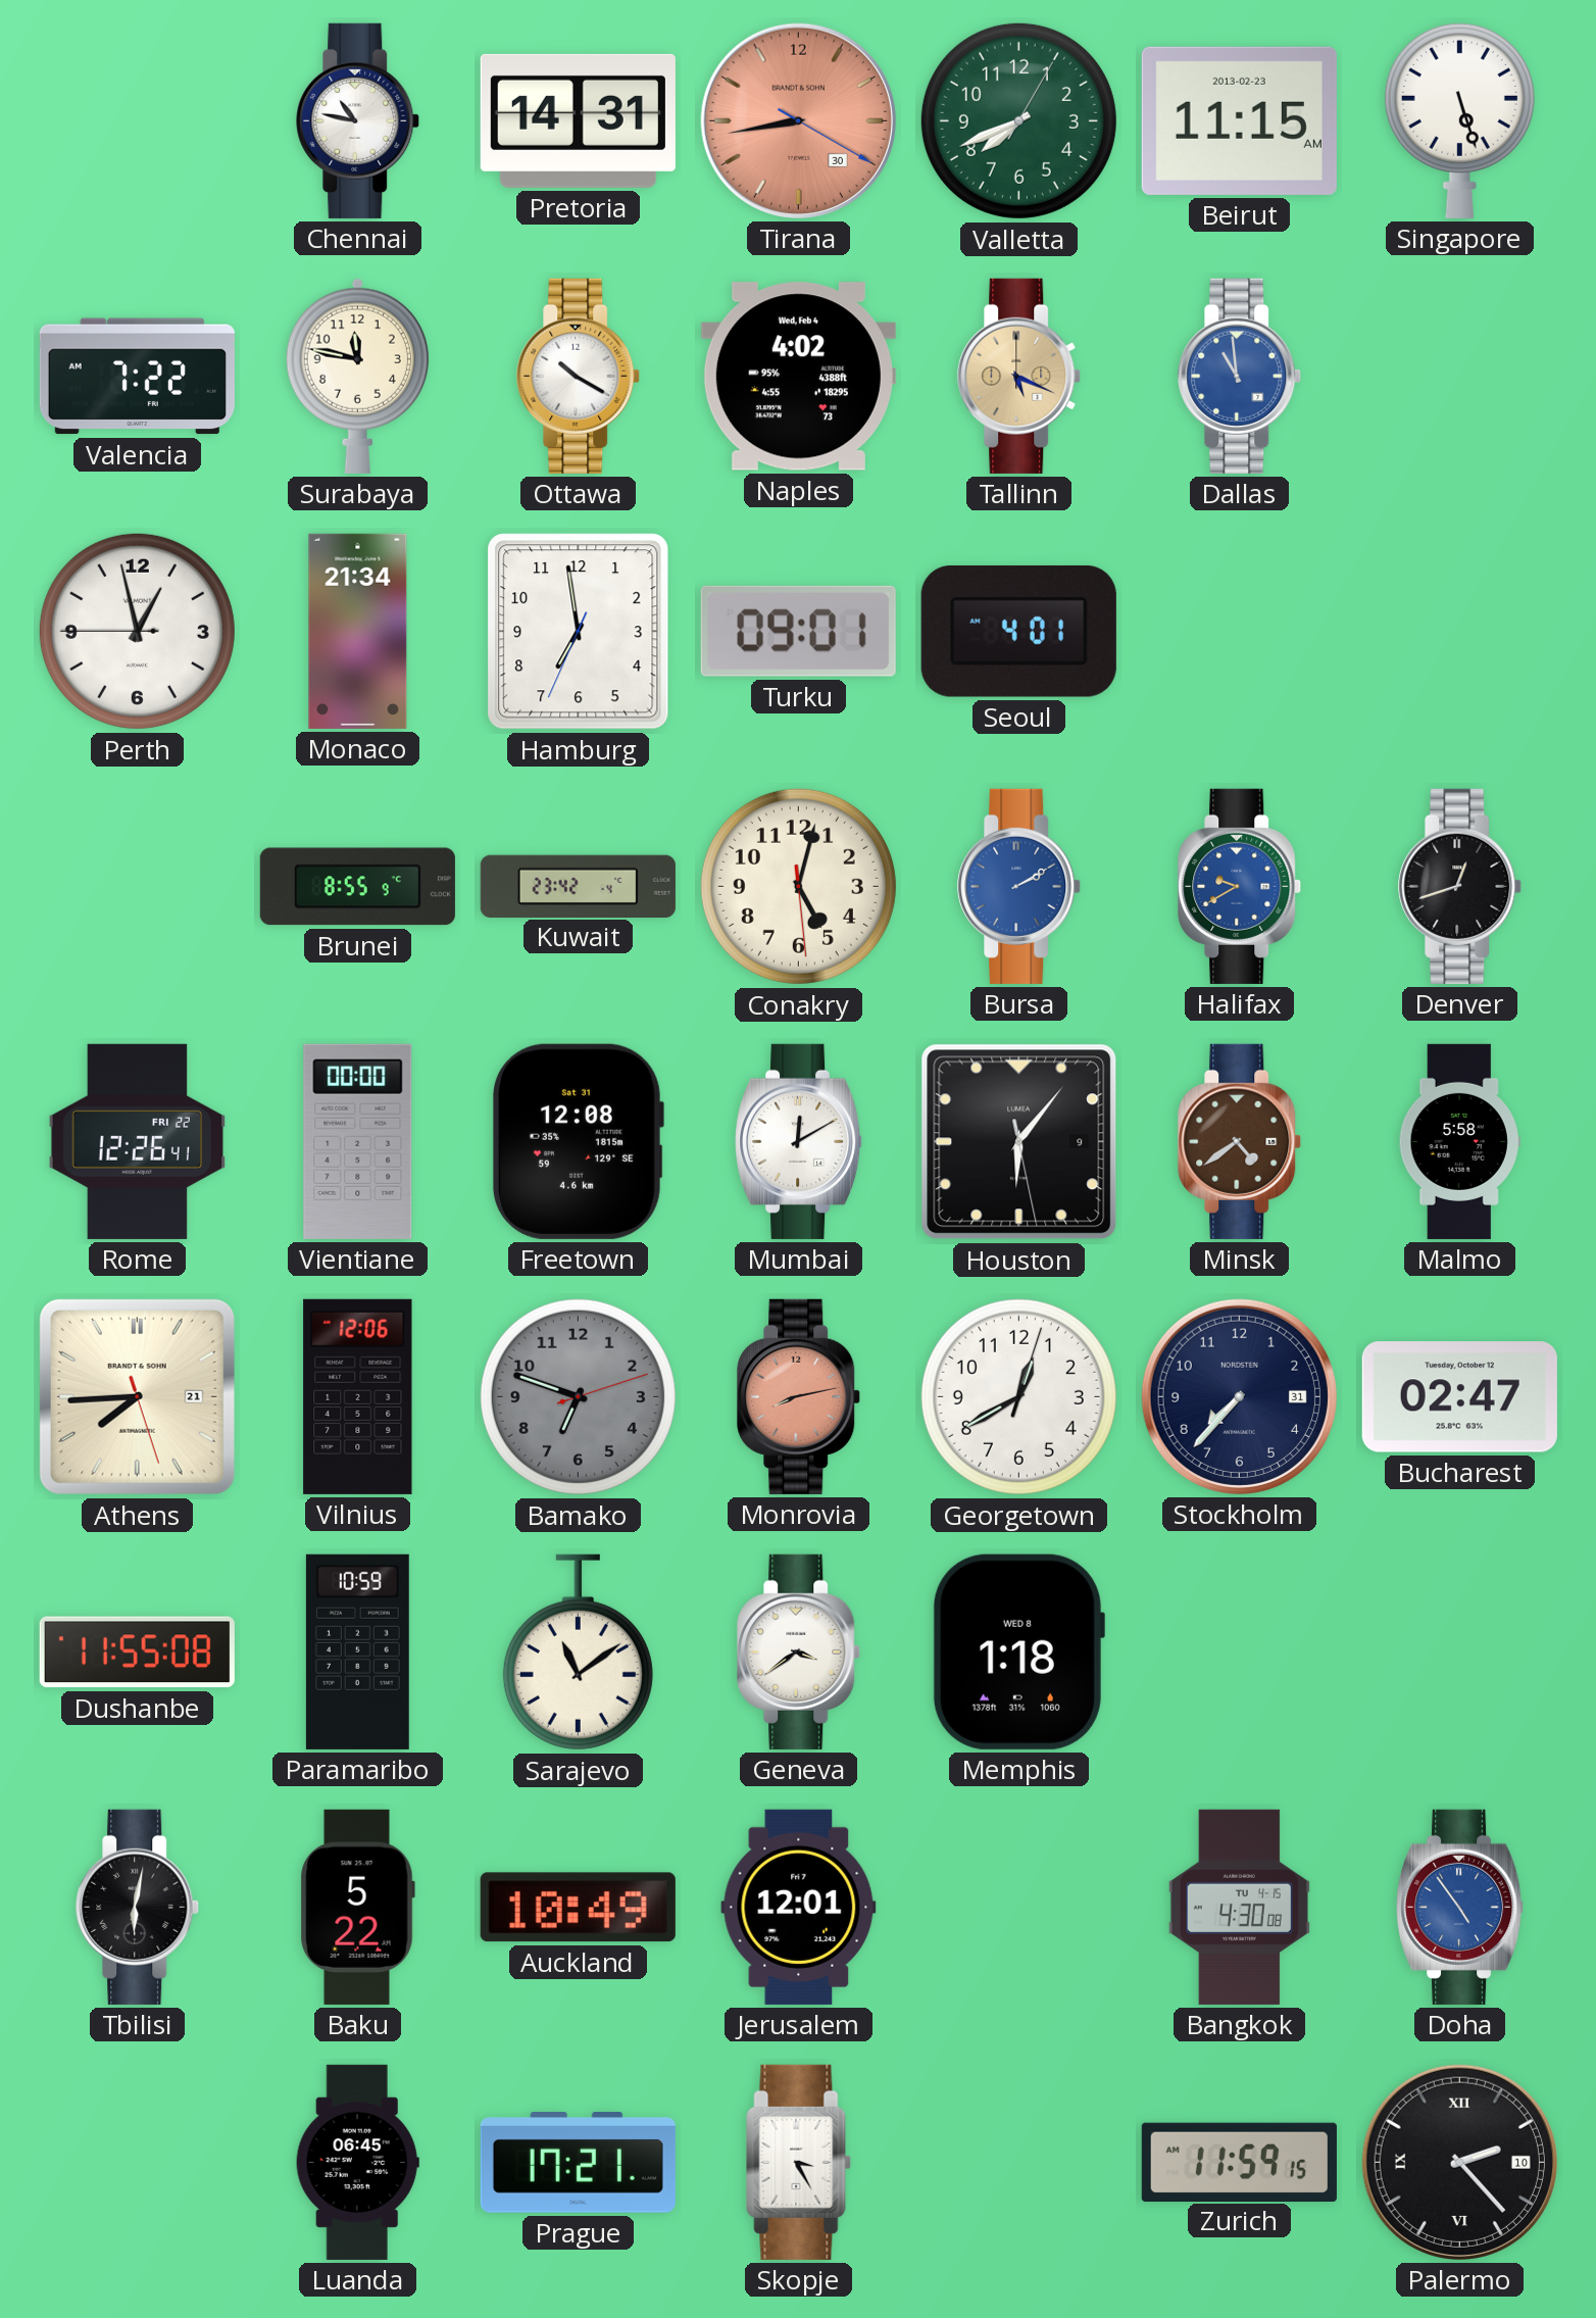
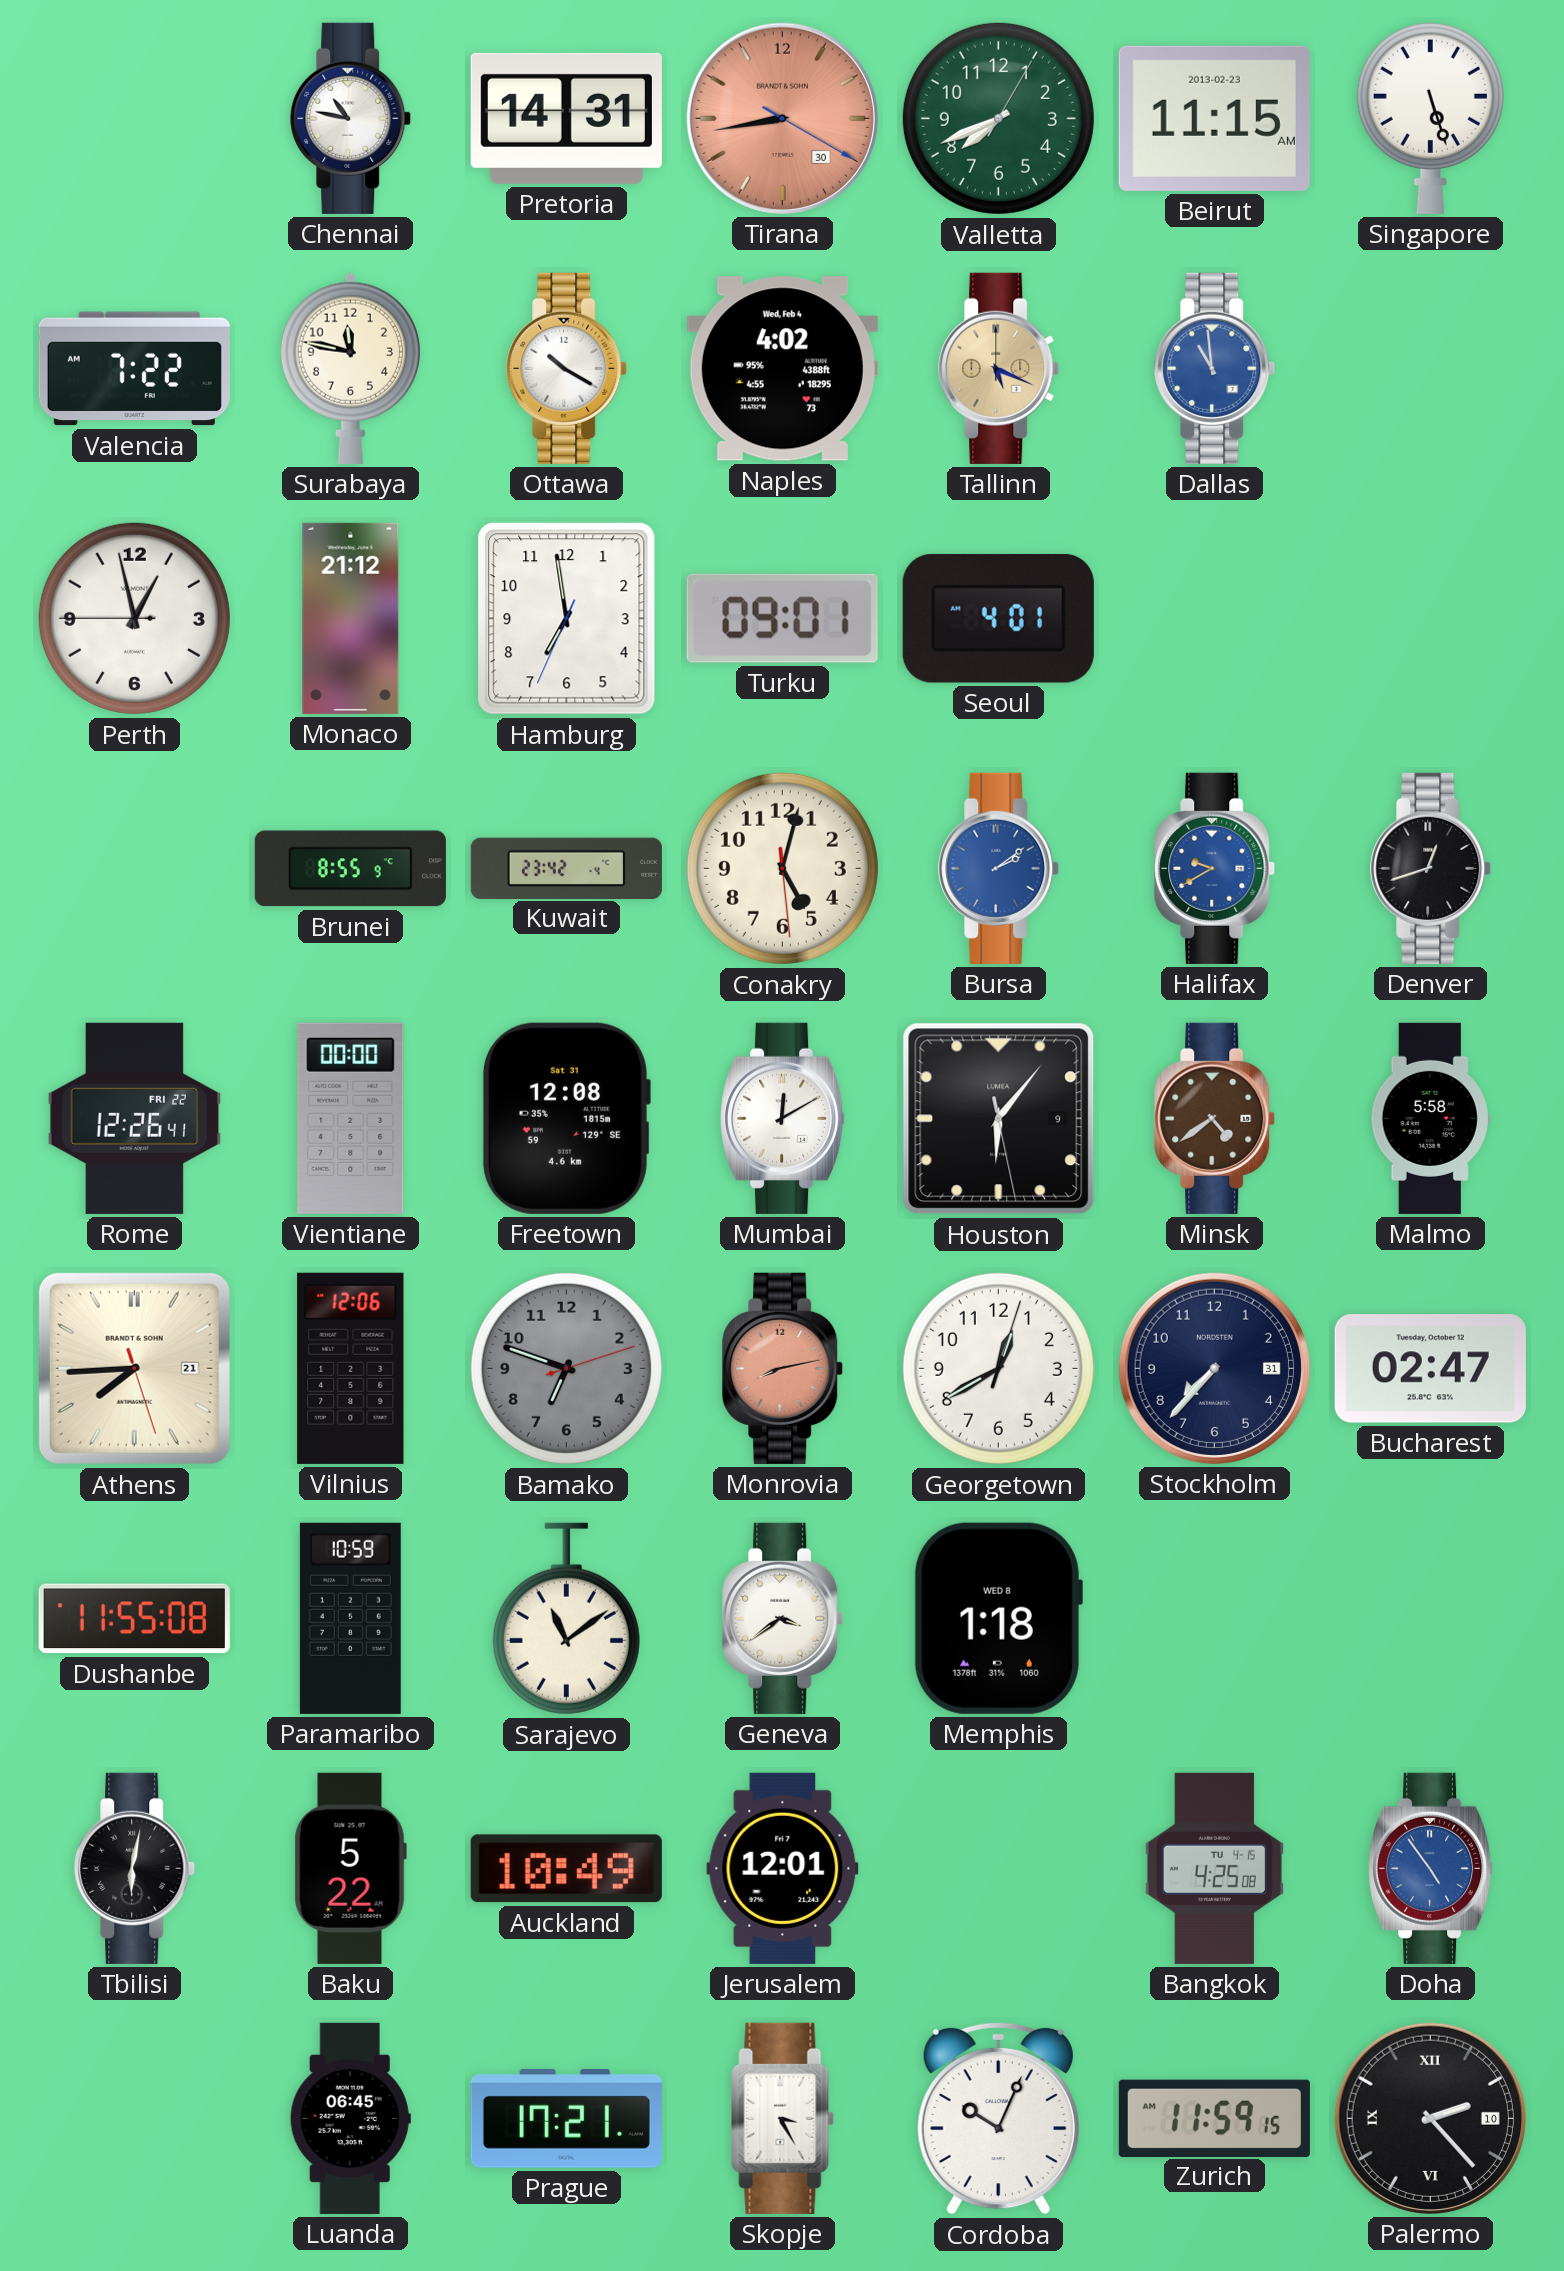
Monaco: 21:34 -> 21:12 (351, 618)
Bursa: 2:10 -> 2:09 (999, 868)
Bangkok: 4:30 -> 4:25 (1214, 1868)
Cordoba: none -> 10:04 (998, 2118)
